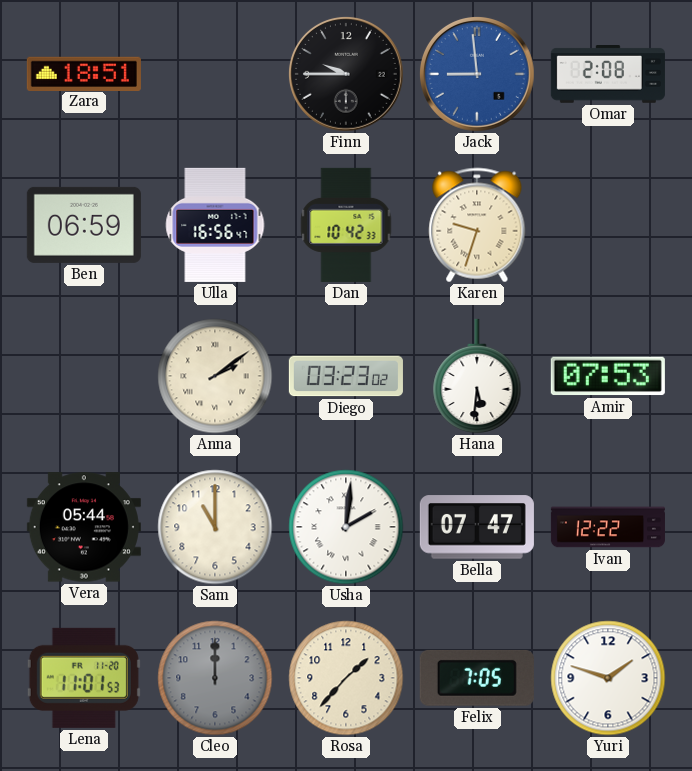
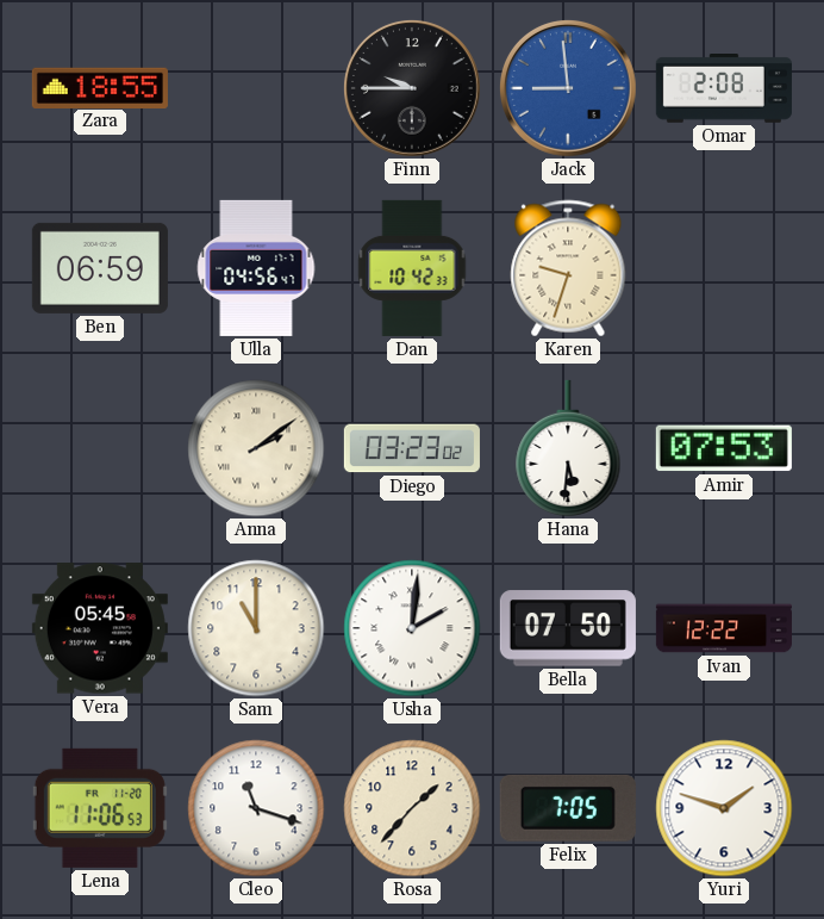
Zara: 18:51 -> 18:55 (100, 87)
Ulla: 16:56 -> 04:56 (256, 268)
Vera: 05:44 -> 05:45 (100, 628)
Bella: 07:47 -> 07:50 (568, 628)
Lena: 11:01 -> 11:06 (100, 808)
Cleo: 12:00 -> 11:18 (256, 808)
Cleo dial: grey -> white (256, 808)
